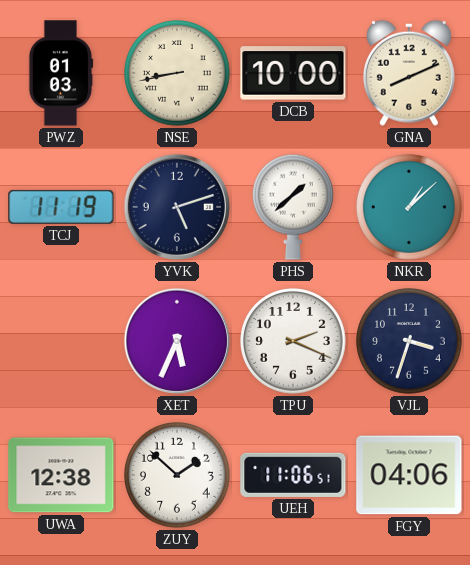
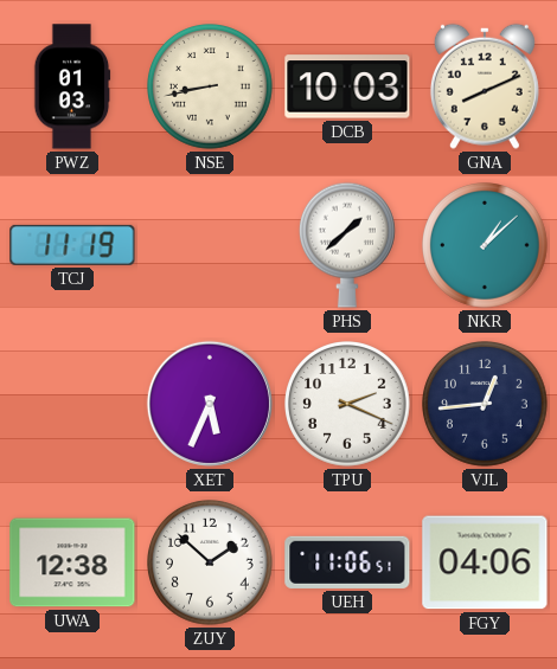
DCB: 10:00 -> 10:03 (347, 86)
YVK: 5:12 -> none (177, 207)
VJL: 3:33 -> 12:44 (486, 405)
